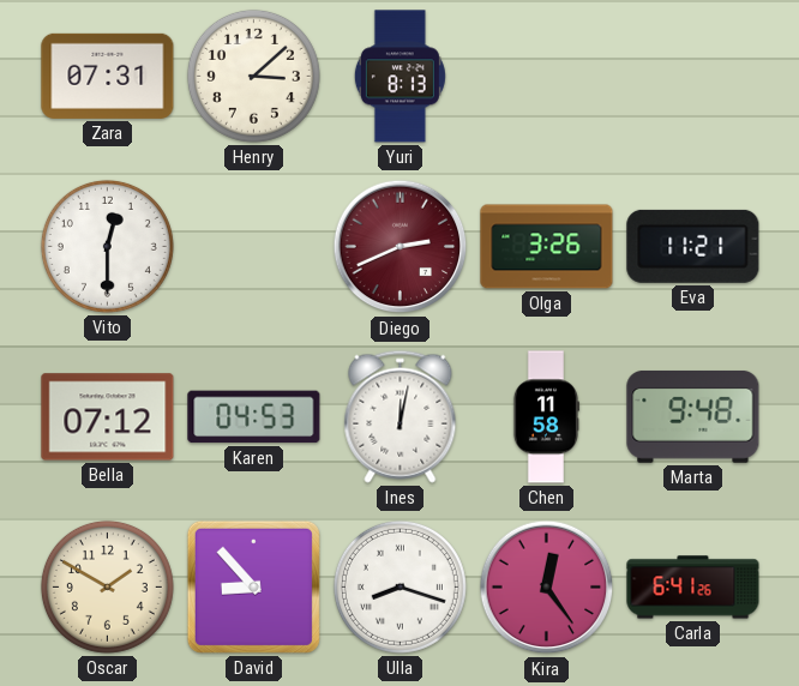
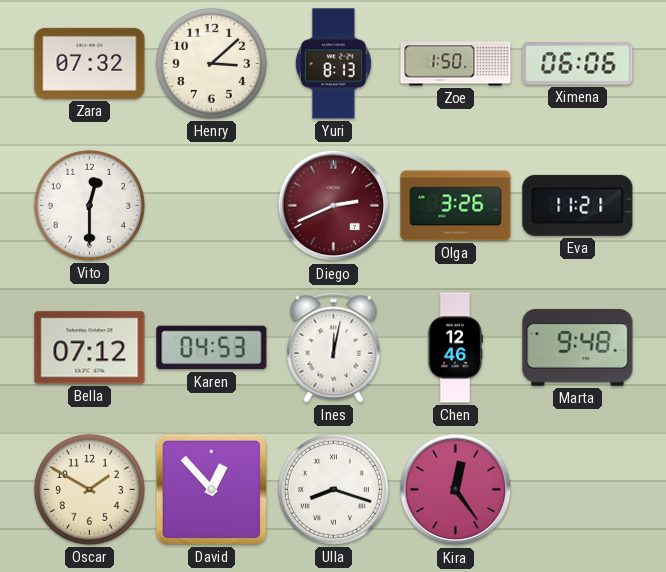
Zara: 07:31 -> 07:32 (90, 63)
Zoe: none -> 1:50 (456, 64)
Ximena: none -> 06:06 (578, 64)
Chen: 11:58 -> 12:46 (455, 348)
David: 8:53 -> 12:53 (211, 489)
Carla: 6:41 -> none (693, 588)
